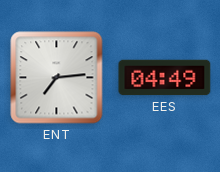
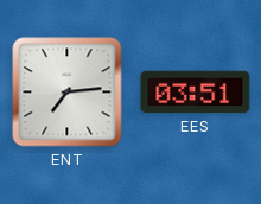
EES: 04:49 -> 03:51 (196, 93)
